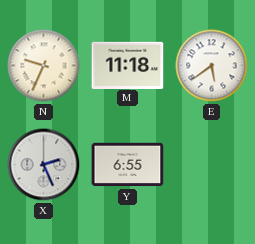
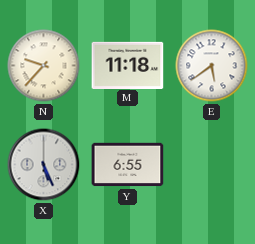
N: 9:34 -> 9:37 (44, 66)
X: 2:26 -> 5:26 (44, 165)
